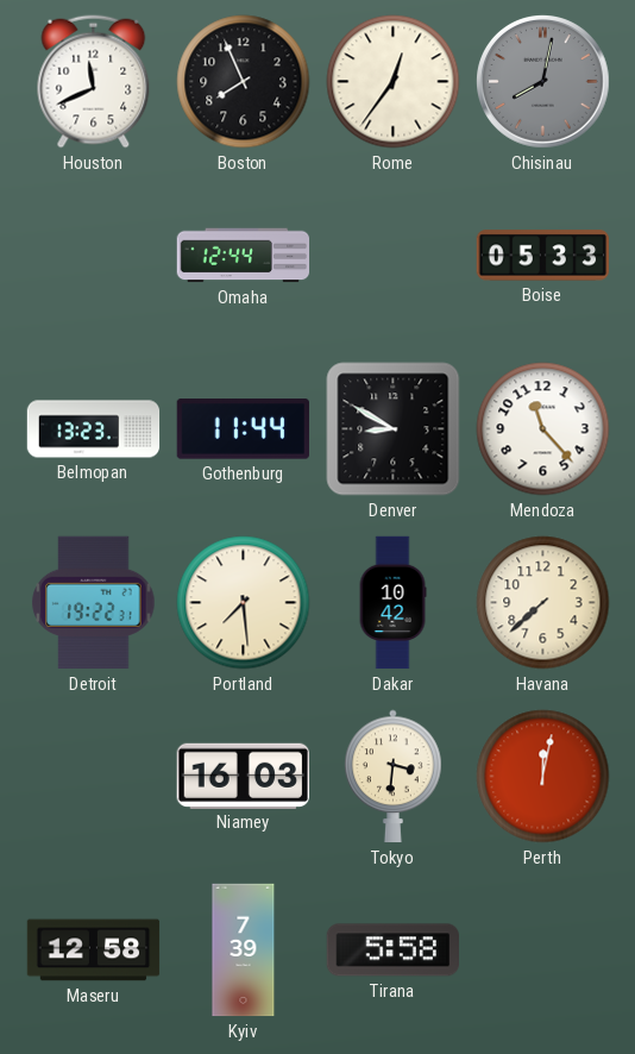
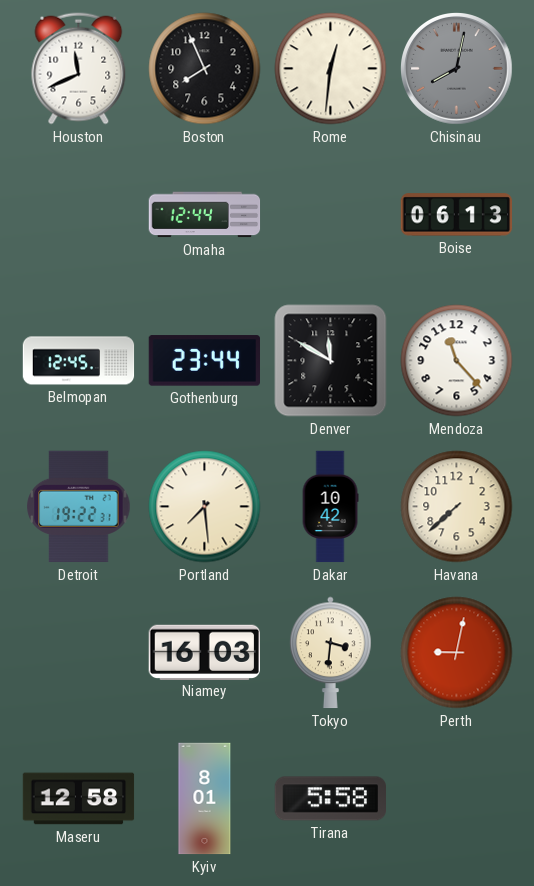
Rome: 12:36 -> 12:31 (331, 69)
Boise: 05:33 -> 06:13 (457, 215)
Belmopan: 13:23 -> 12:45 (79, 361)
Gothenburg: 11:44 -> 23:44 (204, 361)
Denver: 8:50 -> 11:50 (331, 361)
Perth: 12:02 -> 9:02 (457, 653)
Kyiv: 7:39 -> 8:01 (205, 799)
